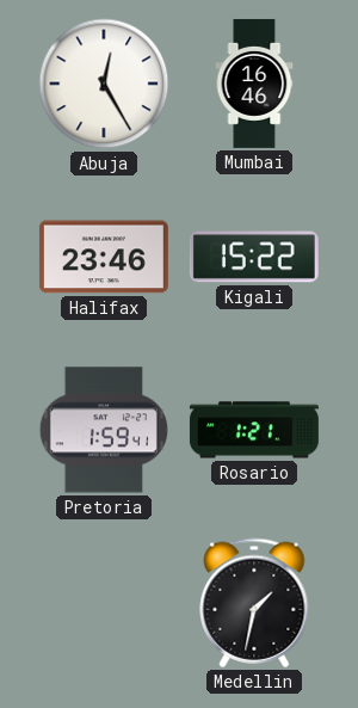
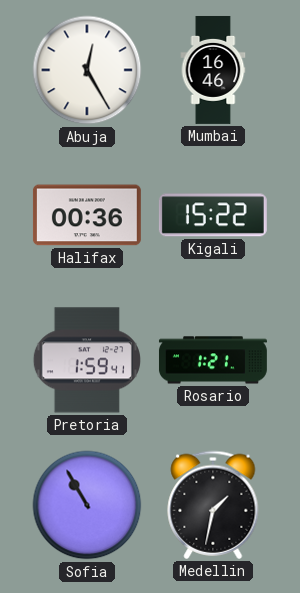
Halifax: 23:46 -> 00:36 (87, 215)
Sofia: none -> 10:55 (87, 505)
